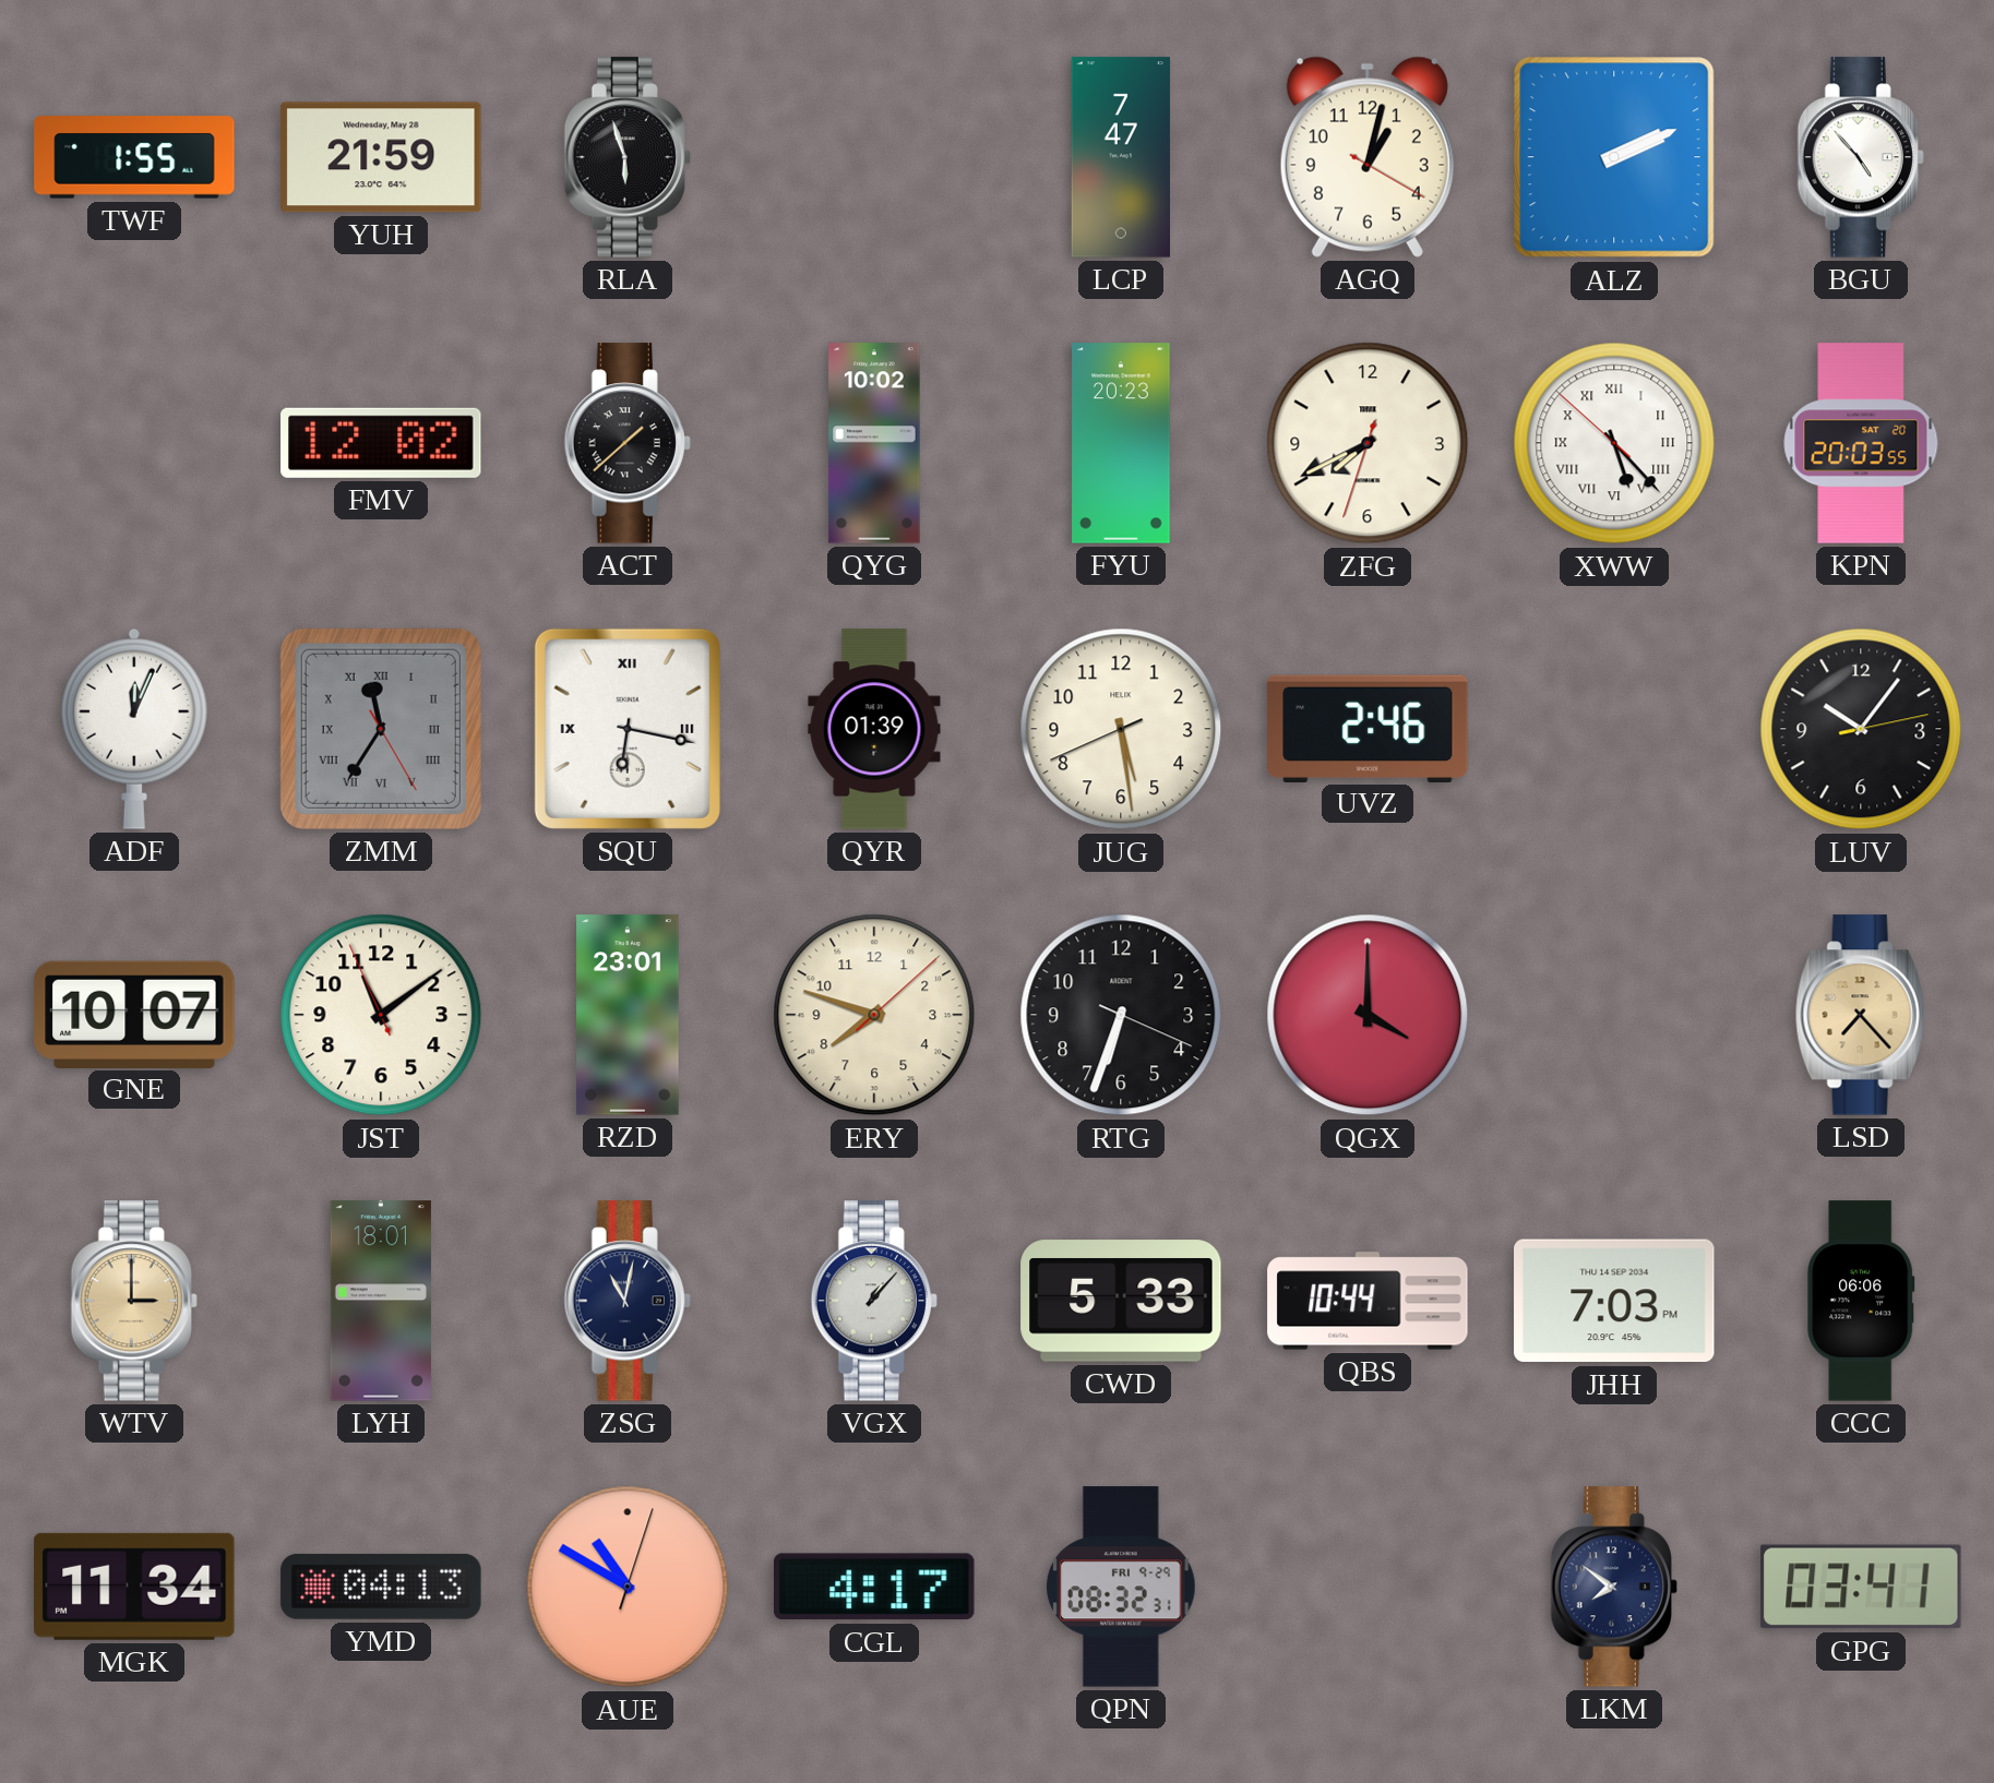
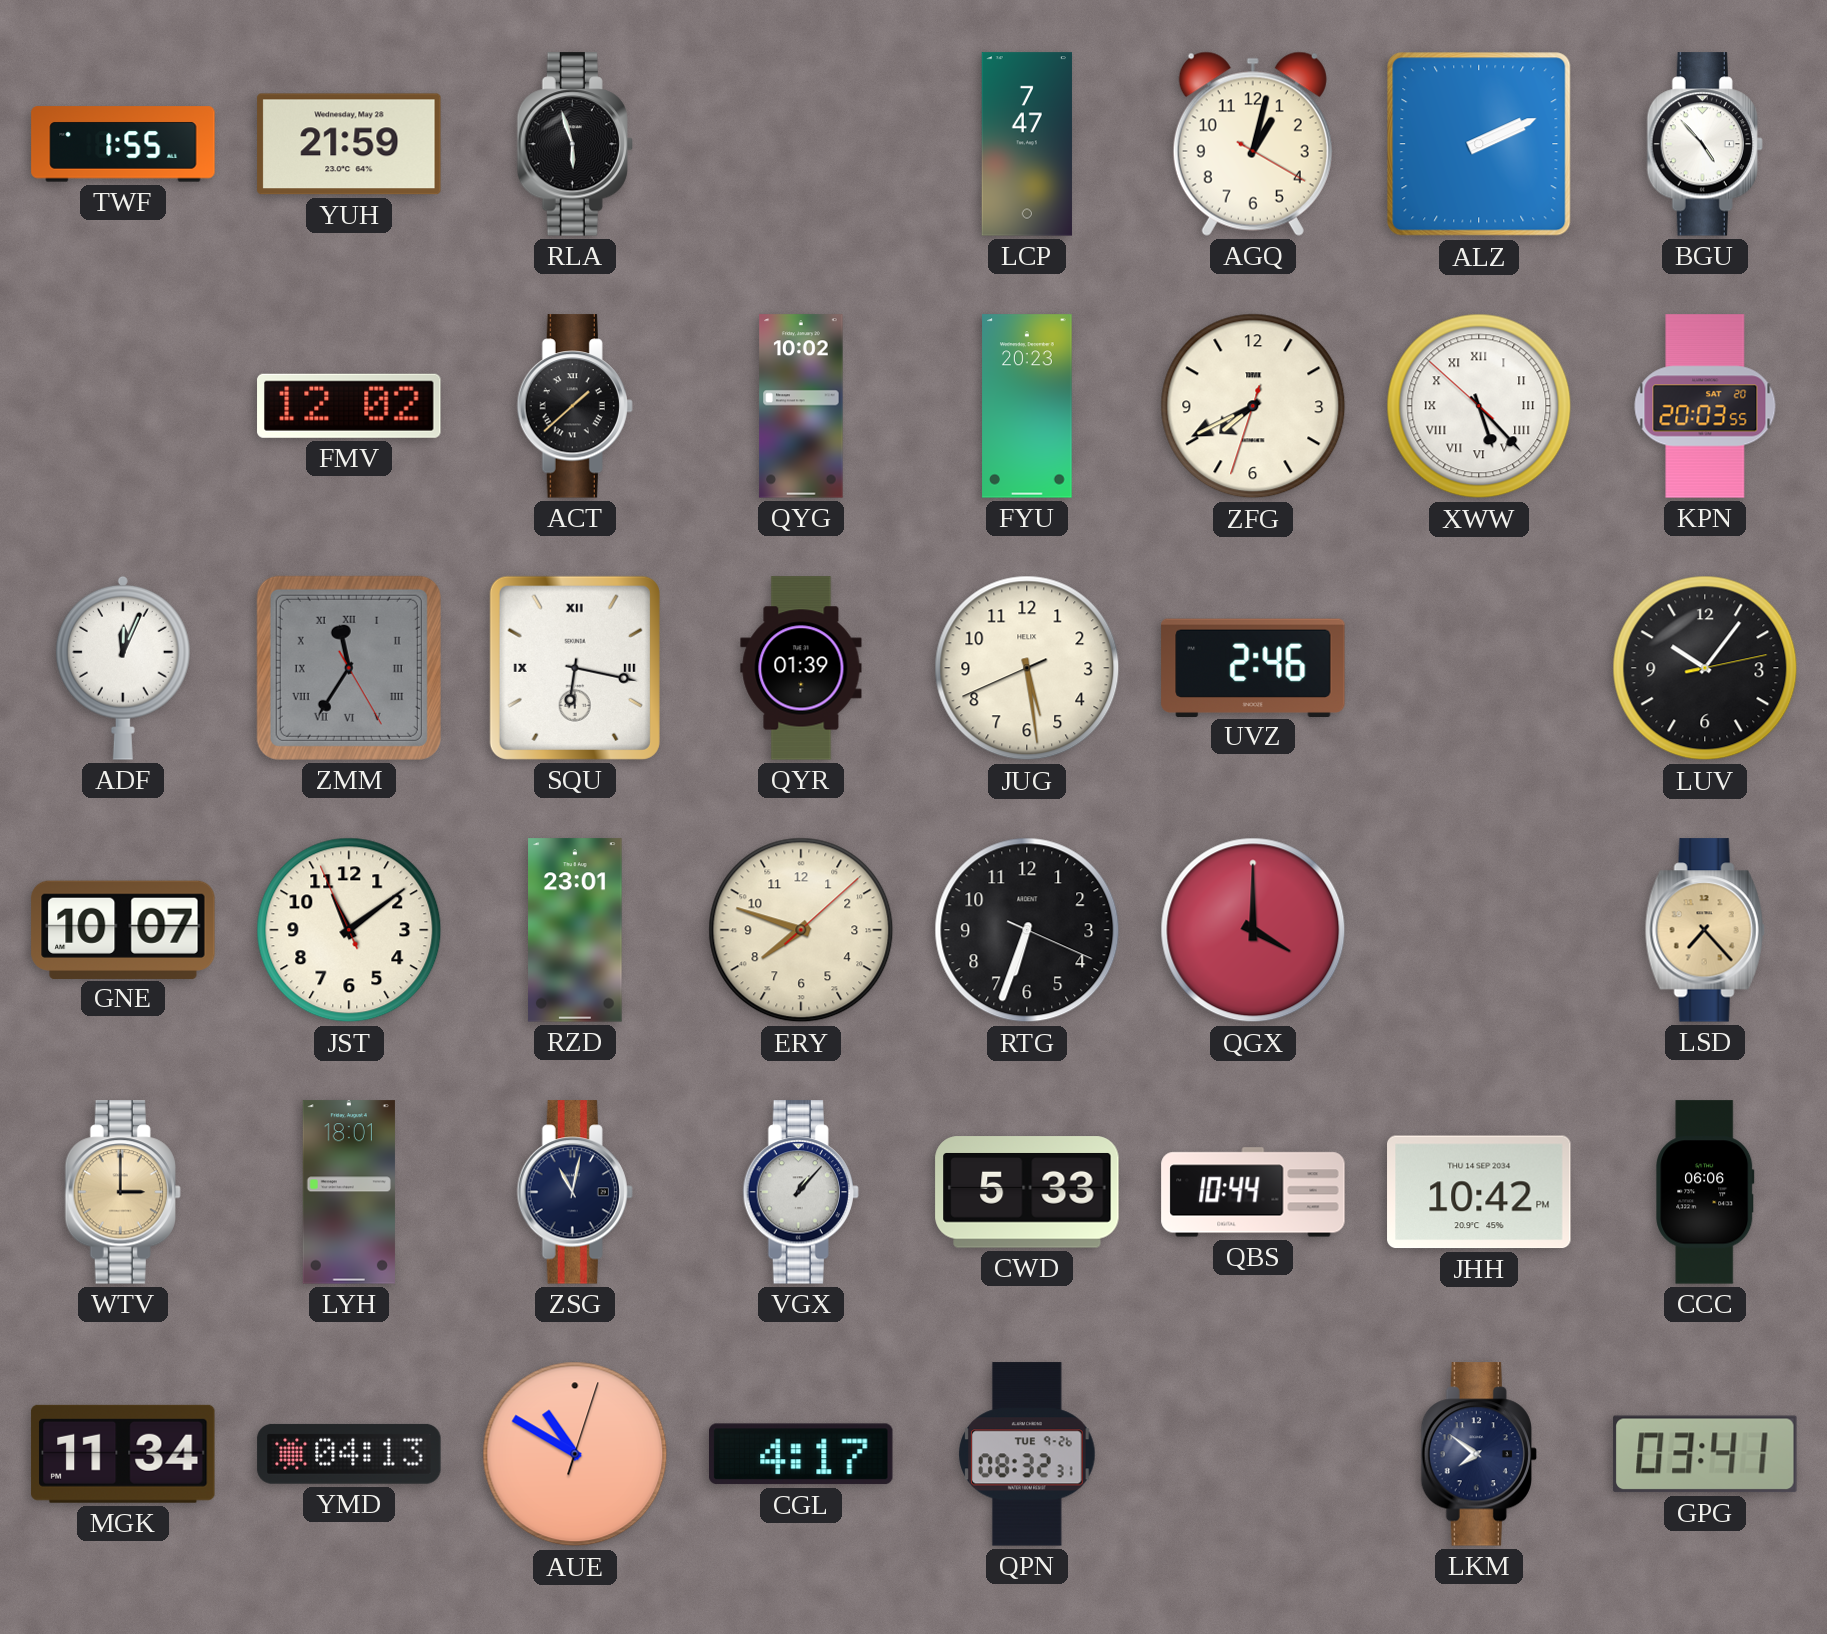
JHH: 7:03 -> 10:42 (1479, 1192)
QPN date: FRI 9-29 -> TUE 9-26 (1028, 1454)
